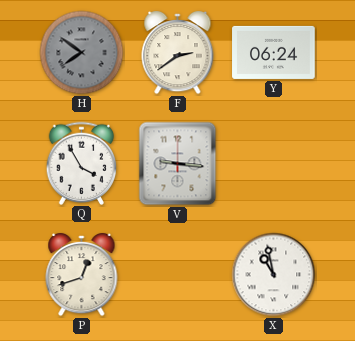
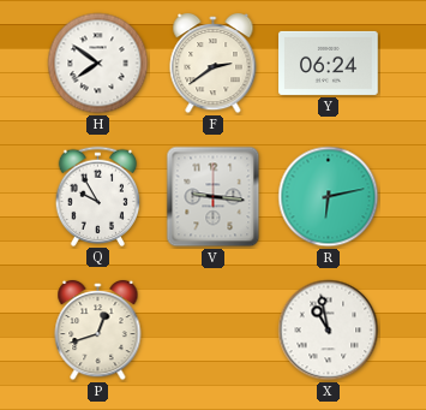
H dial: grey -> white (98, 64)
Q: 3:55 -> 9:55 (98, 196)
R: none -> 6:13 (329, 197)
